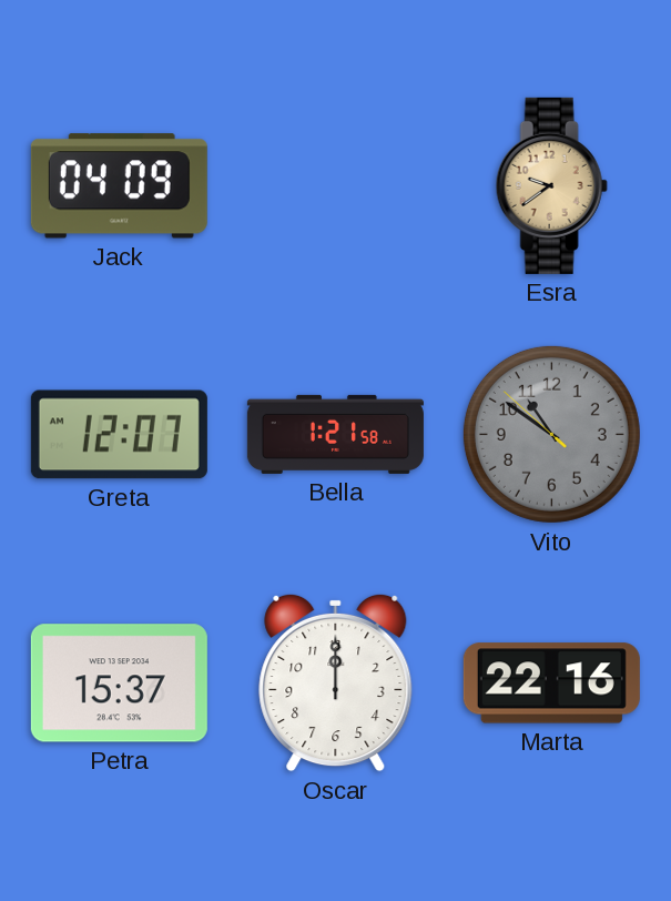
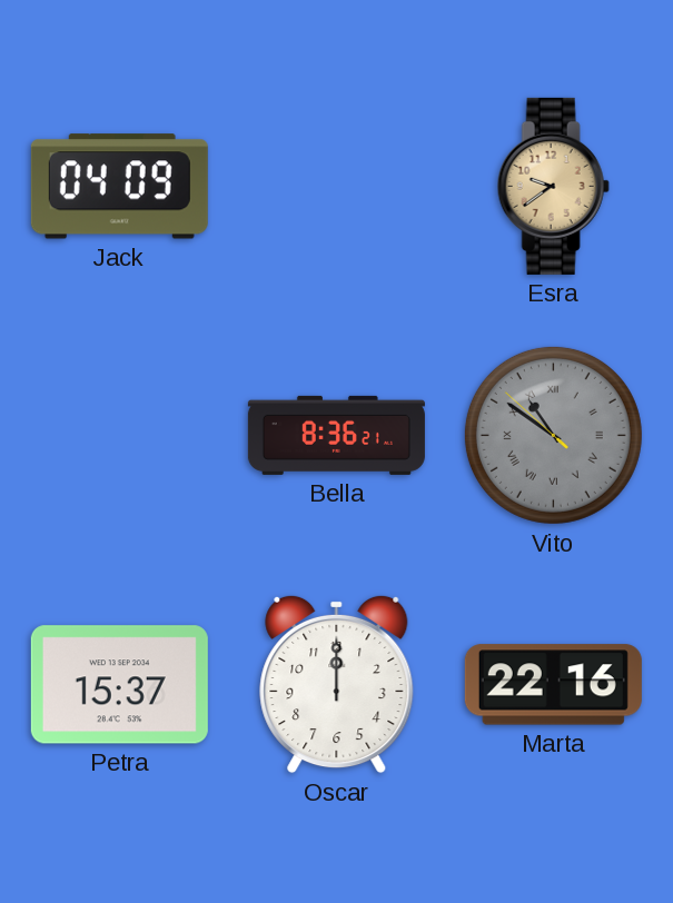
Greta: 12:07 -> none (119, 435)
Bella: 1:21 -> 8:36 (336, 435)
Vito numerals: Arabic -> Roman (553, 435)
